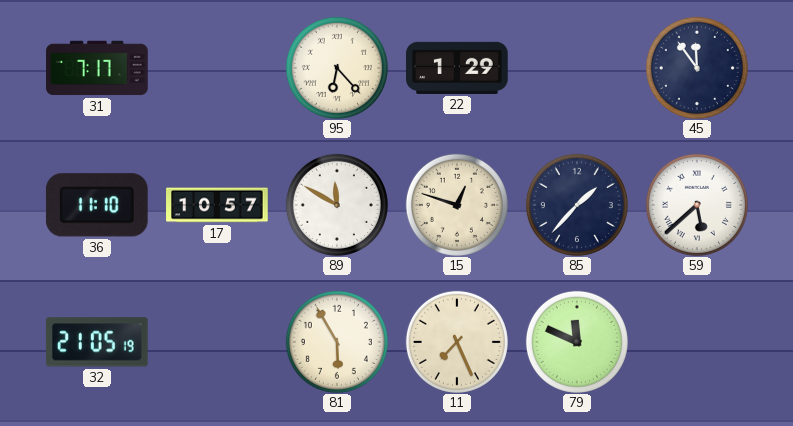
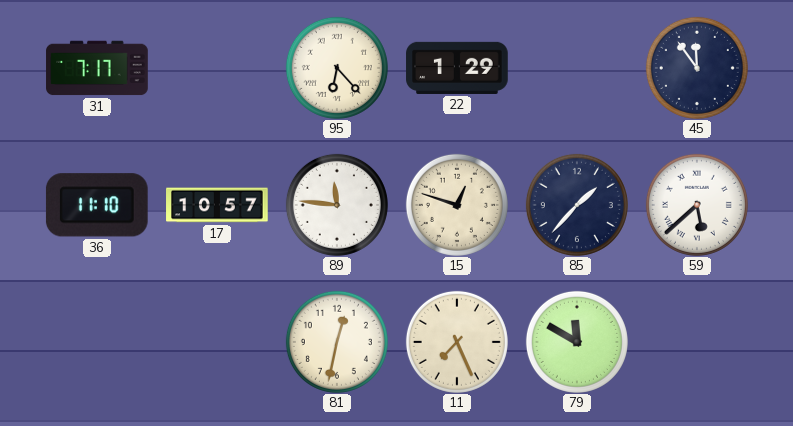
89: 11:50 -> 11:46 (337, 205)
32: 21:05 -> none (97, 342)
81: 5:55 -> 12:32 (337, 342)
79: 11:49 -> 11:50 (577, 342)
